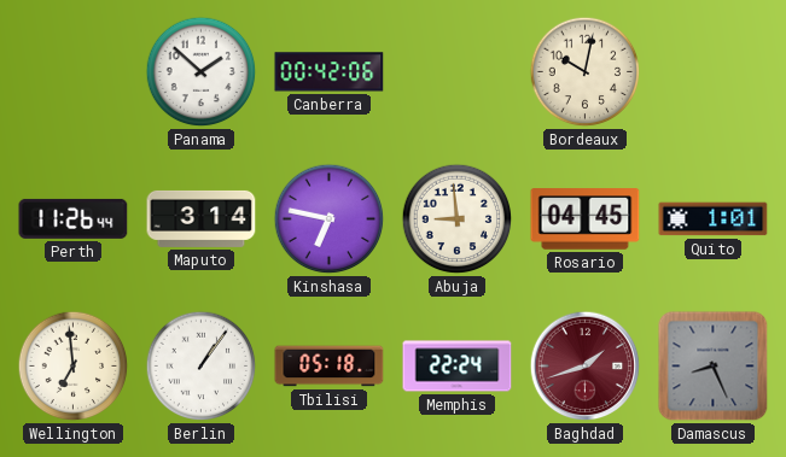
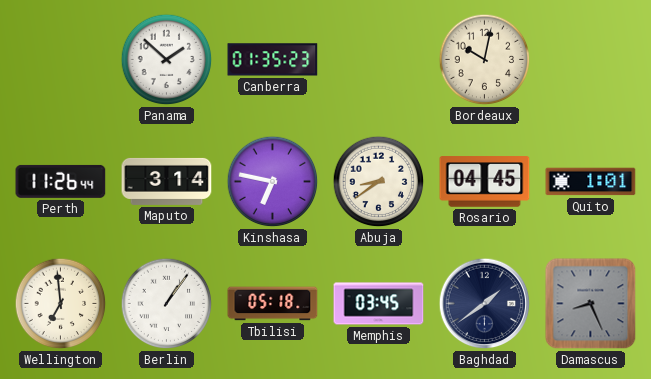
Canberra: 00:42 -> 01:35 (273, 60)
Abuja: 8:59 -> 8:39 (379, 182)
Memphis: 22:24 -> 03:45 (379, 304)
Baghdad: 1:42 -> 1:39 (485, 304)
Baghdad dial: burgundy -> navy (485, 304)
